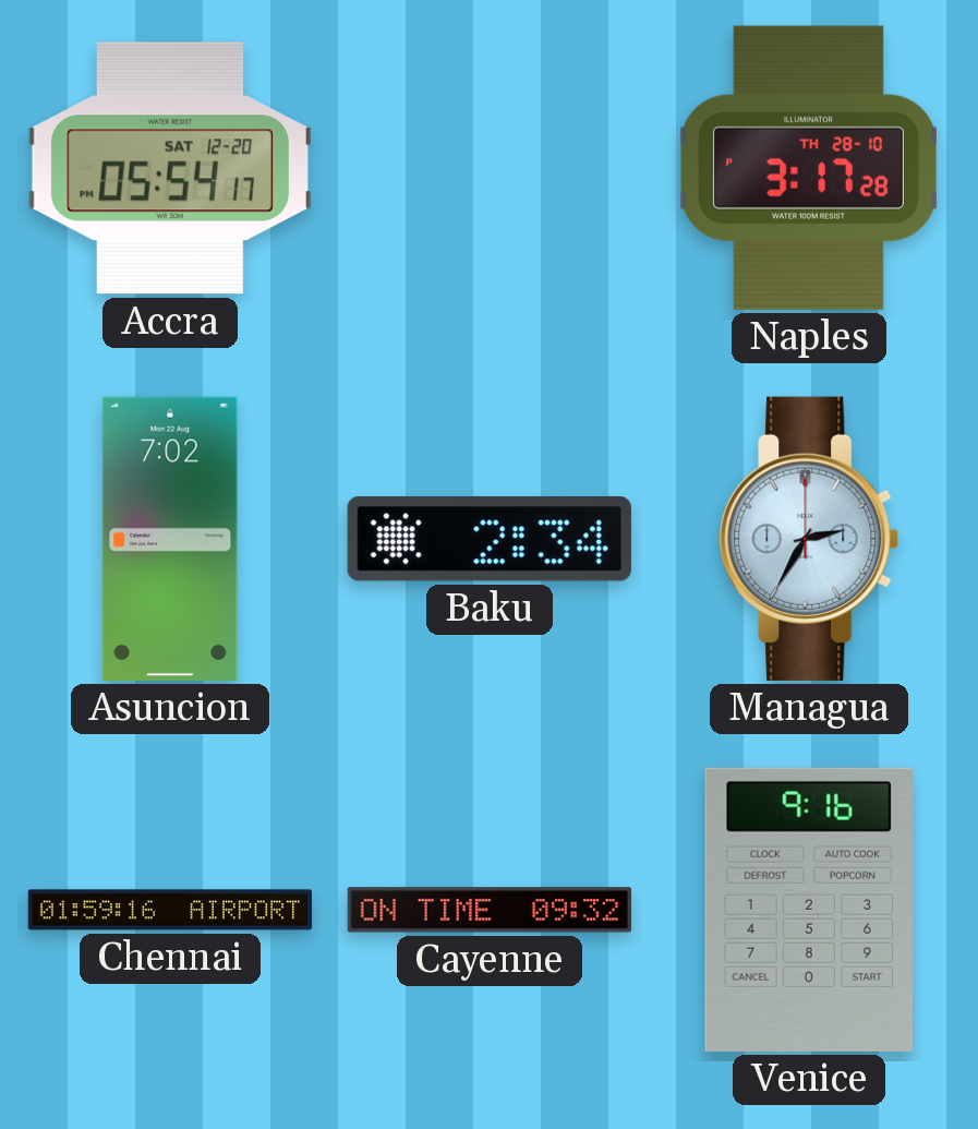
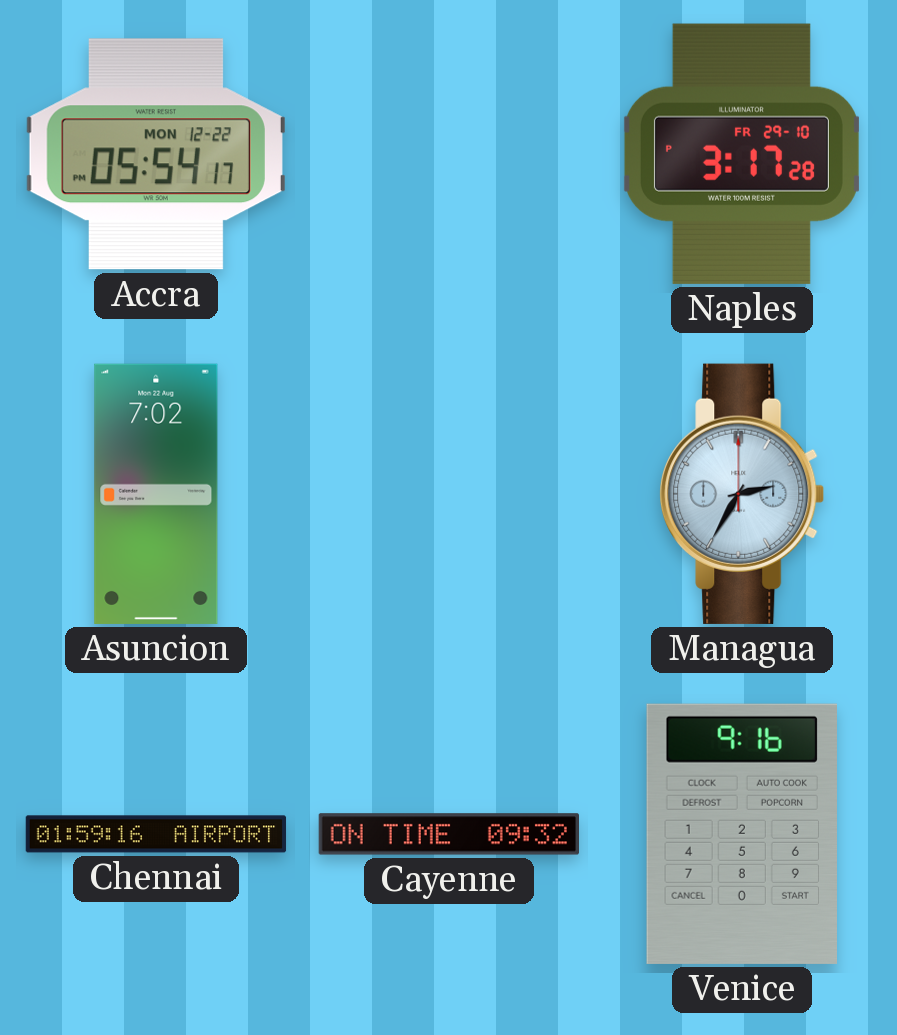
Accra date: SAT 12-20 -> MON 12-22 (156, 154)
Naples date: TH 28-10 -> FR 29-10 (741, 154)
Baku: 2:34 -> none (490, 540)
